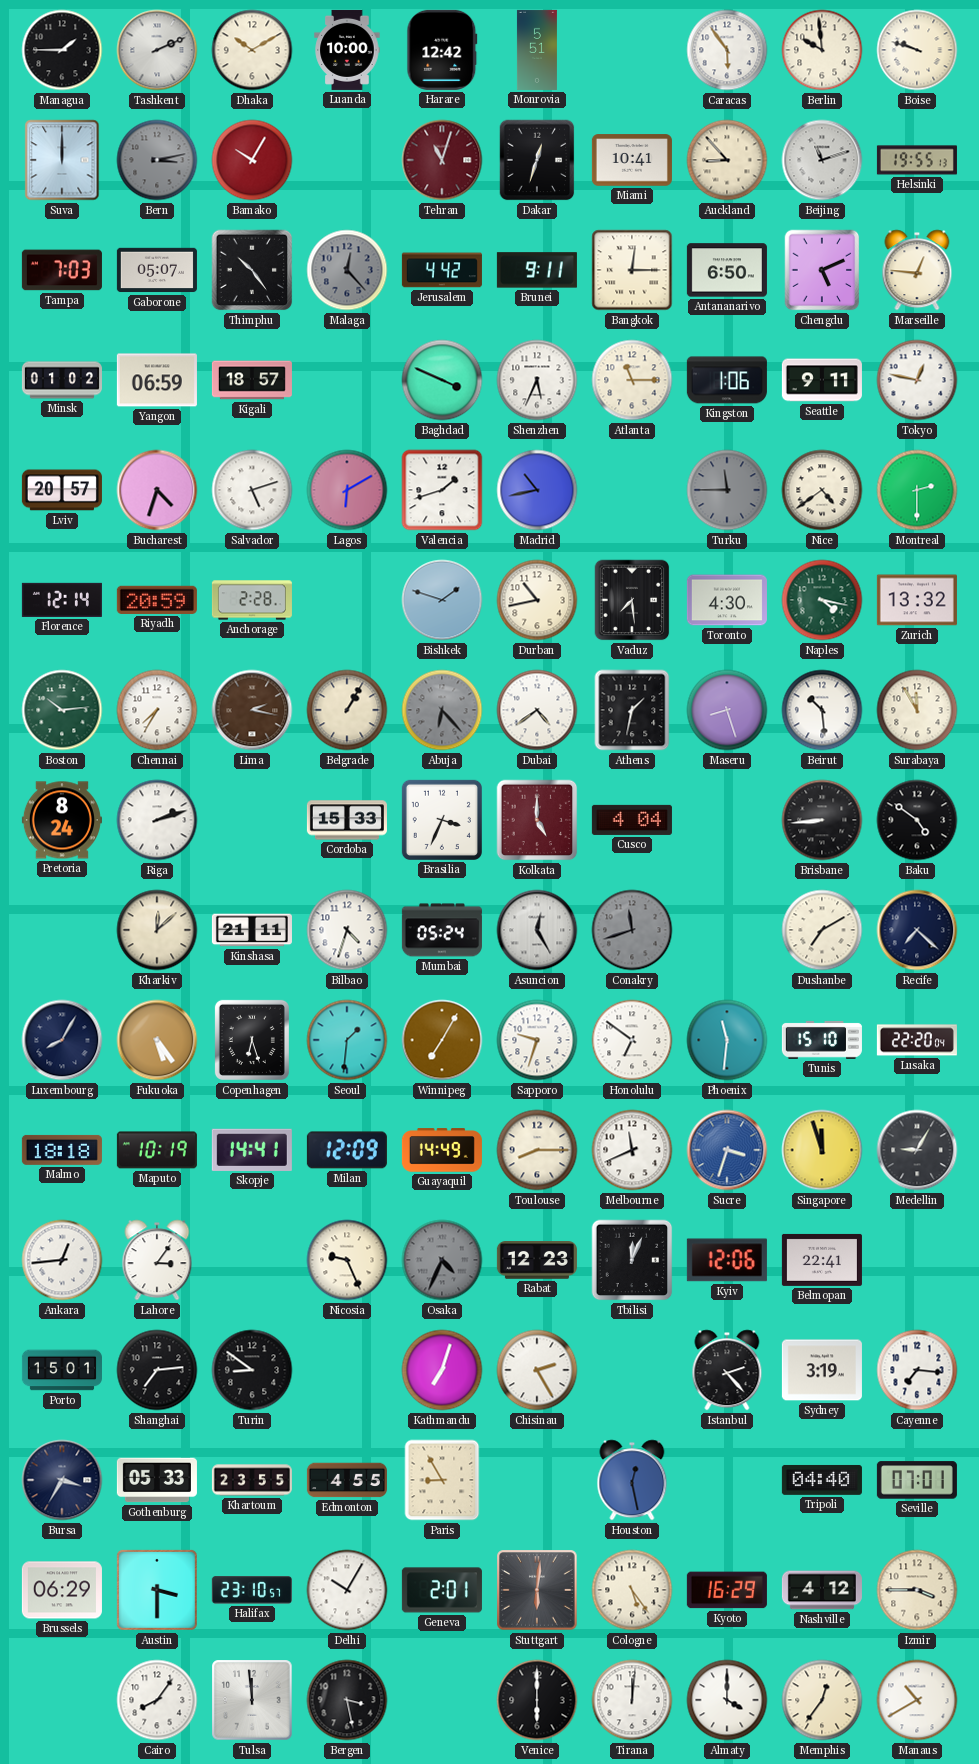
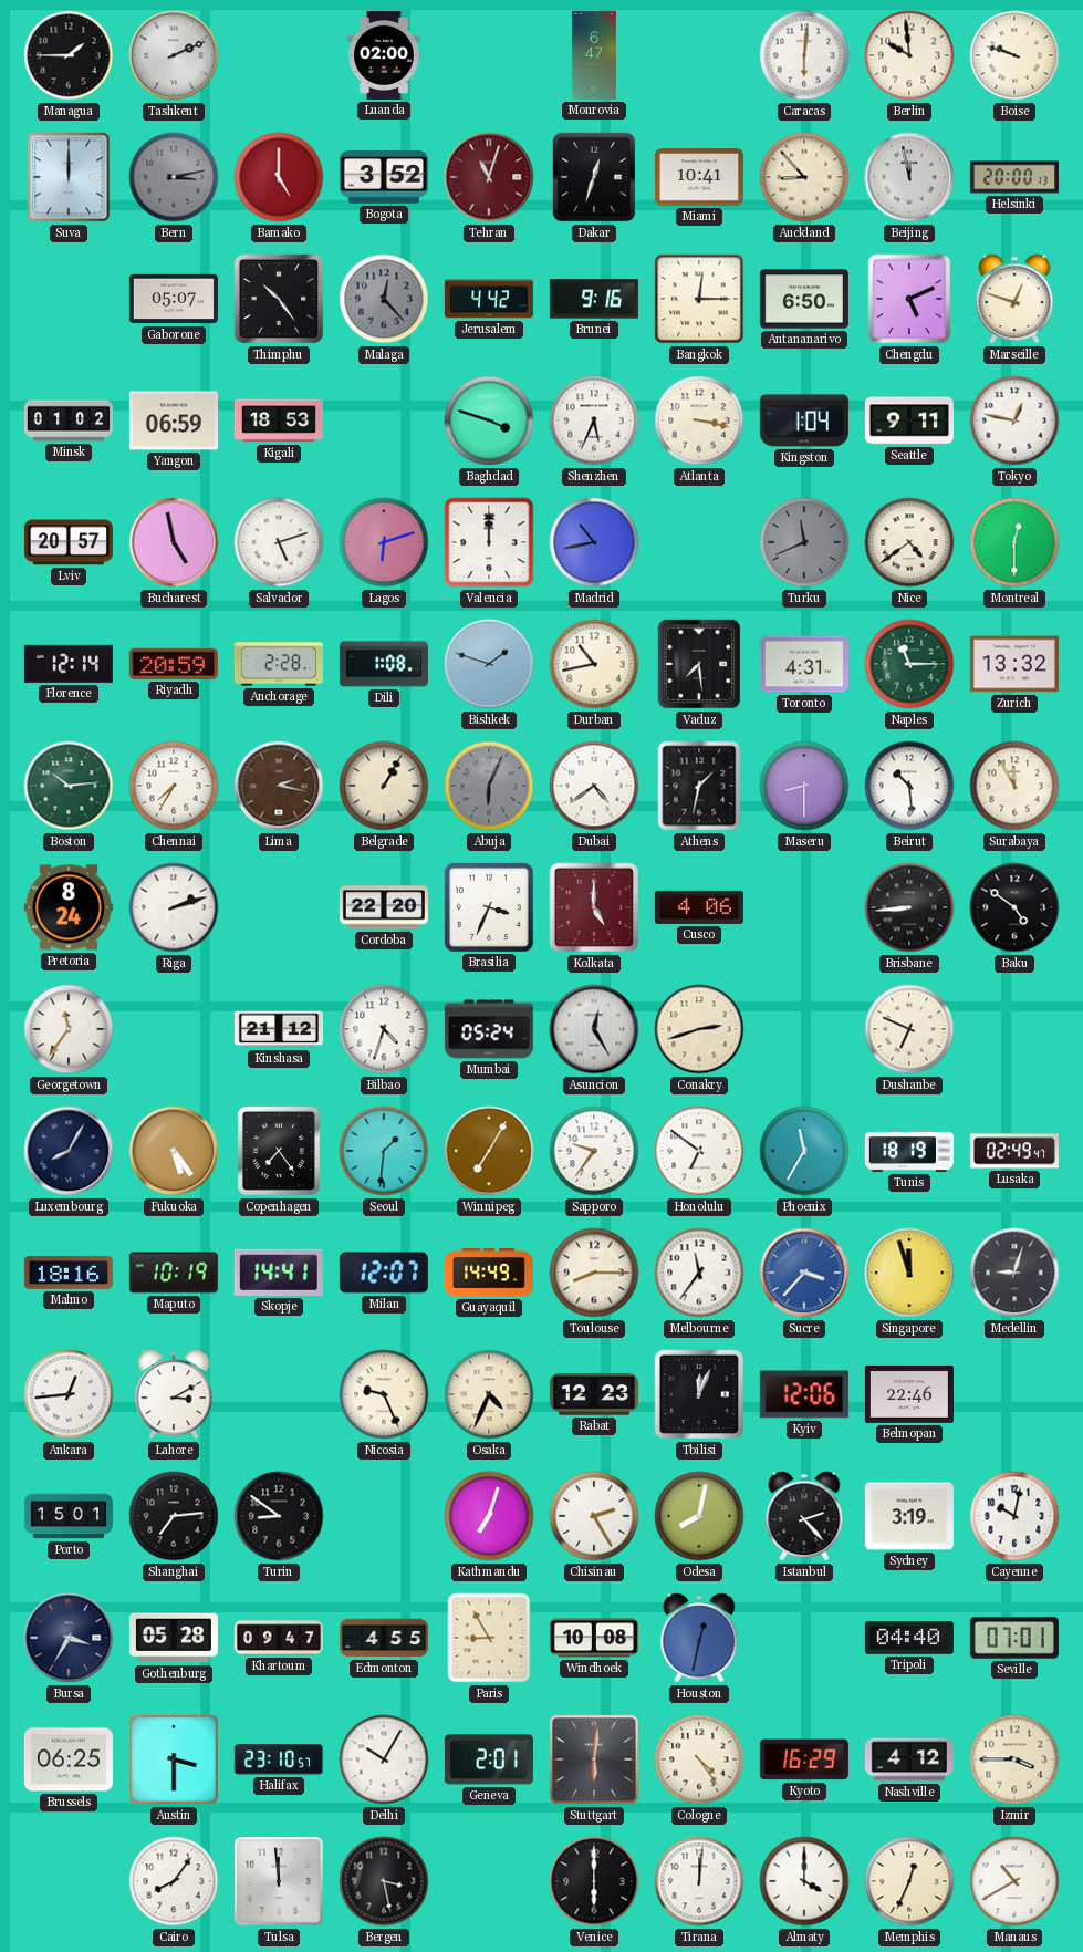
Dhaka: 10:10 -> none (252, 50)
Luanda: 10:00 -> 02:00 (384, 55)
Harare: 12:42 -> none (442, 50)
Monrovia: 5:51 -> 6:47 (594, 55)
Caracas: 5:54 -> 6:01 (804, 55)
Bamako: 10:05 -> 5:00 (279, 177)
Bogota: none -> 3:52 (384, 177)
Beijing: 11:12 -> 11:58 (909, 177)
Helsinki: 19:55 -> 20:00 (1014, 177)
Tampa: 7:03 -> none (62, 270)
Brunei: 9:11 -> 9:16 (594, 299)
Marseille: 12:46 -> 12:48 (1014, 299)
Kigali: 18:57 -> 18:53 (279, 420)
Baghdad: 3:49 -> 3:48 (489, 420)
Atlanta: 11:15 -> 3:17 (699, 420)
Kingston: 1:06 -> 1:04 (804, 420)
Bucharest: 4:33 -> 4:58 (174, 542)
Lagos: 6:10 -> 6:12 (384, 542)
Valencia: 1:42 -> 12:00 (489, 542)
Turku: 11:45 -> 11:41 (804, 542)
Montreal: 2:30 -> 12:30 (1014, 542)
Dili: none -> 1:08 (384, 664)
Toronto: 4:30 -> 4:31 (804, 664)
Naples: 4:17 -> 11:15 (909, 664)
Abuja: 6:23 -> 6:04 (489, 786)
Maseru: 8:27 -> 8:30 (804, 786)
Cordoba: 15:33 -> 22:20 (384, 907)
Cusco: 4:04 -> 4:06 (699, 907)
Georgetown: none -> 11:36 (69, 1029)
Kharkiv: 12:08 -> none (157, 930)
Kinshasa: 21:11 -> 21:12 (279, 1029)
Conakry: 11:42 -> 2:42 (699, 1029)
Conakry dial: grey -> cream (699, 1029)
Dushanbe: 7:10 -> 6:49 (909, 1029)
Recife: 7:22 -> none (917, 930)
Copenhagen: 6:27 -> 7:24 (279, 1151)
Sapporo: 9:33 -> 9:36 (594, 1151)
Phoenix: 11:31 -> 11:35 (804, 1151)
Tunis: 15:10 -> 18:19 (909, 1151)
Lusaka: 22:20 -> 02:49 (1014, 1151)
Malmo: 18:18 -> 18:16 (69, 1273)
Milan: 12:09 -> 12:07 (384, 1273)
Melbourne: 11:41 -> 11:36 (699, 1273)
Sucre: 3:33 -> 3:37 (804, 1273)
Medellin: 9:05 -> 9:03 (1014, 1273)
Lahore: 3:06 -> 3:10 (174, 1394)
Osaka dial: grey -> cream (489, 1394)
Belmopan: 22:41 -> 22:46 (909, 1394)
Odesa: none -> 8:02 (699, 1516)
Cayenne: 7:16 -> 10:02 (1014, 1516)
Gothenburg: 05:33 -> 05:28 (174, 1638)
Khartoum: 23:55 -> 09:47 (279, 1638)
Windhoek: none -> 10:08 (594, 1638)
Houston: 12:28 -> 12:32 (699, 1638)
Brussels: 06:29 -> 06:25 (69, 1759)
Cologne: 5:24 -> 4:24 (699, 1759)
Memphis: 12:36 -> 12:34 (909, 1881)
